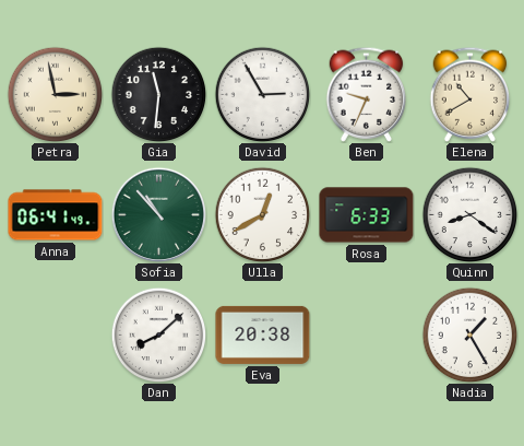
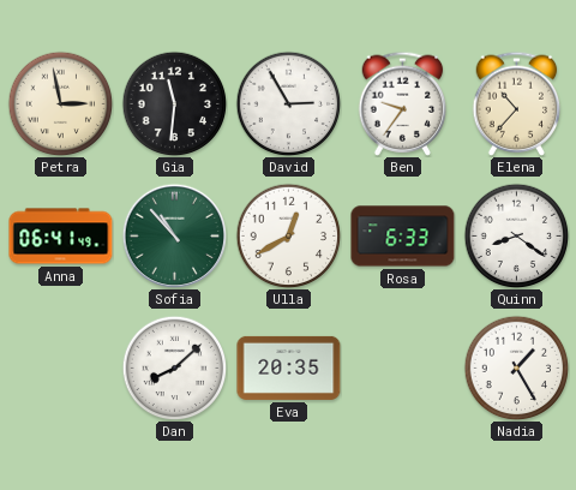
Ben: 9:34 -> 9:36 (403, 103)
Elena: 10:40 -> 10:37 (517, 103)
Eva: 20:38 -> 20:35 (289, 367)
